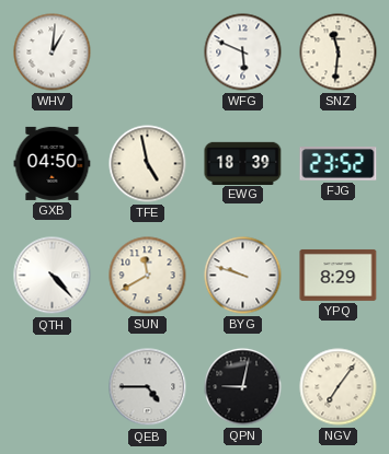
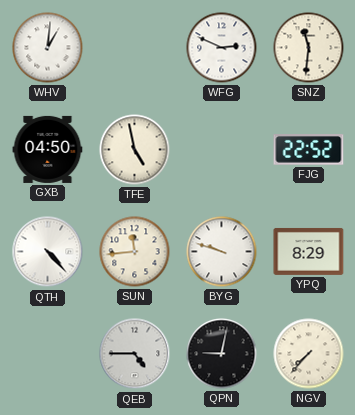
WFG: 5:49 -> 2:49 (222, 48)
EWG: 18:39 -> none (243, 163)
FJG: 23:52 -> 22:52 (309, 150)
SUN: 11:40 -> 11:44 (135, 252)
NGV: 7:06 -> 7:37 (309, 354)
